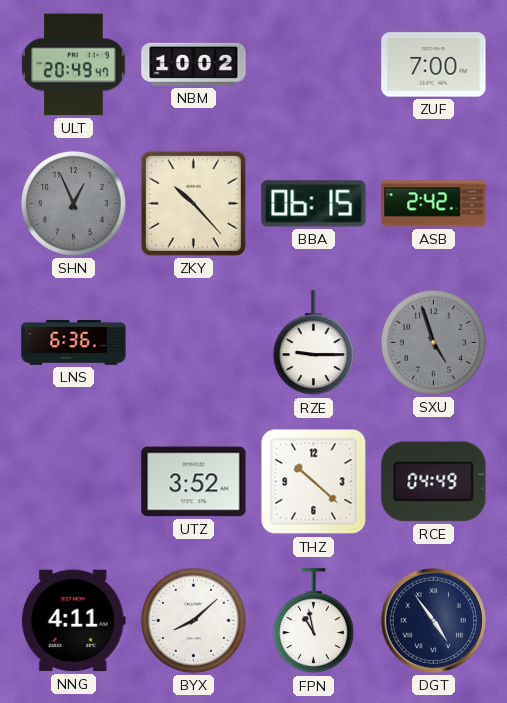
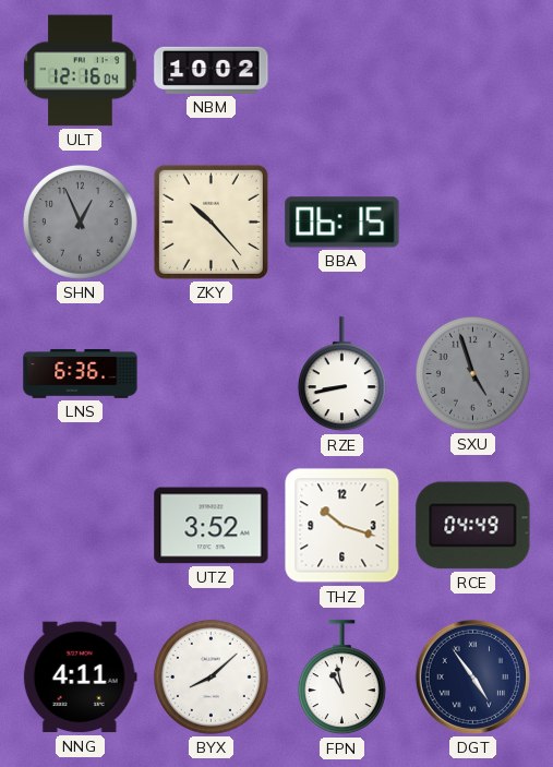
ULT: 20:49 -> 12:16 (81, 71)
ZUF: 7:00 -> none (434, 65)
ASB: 2:42 -> none (434, 204)
RZE: 9:15 -> 8:43 (341, 374)
THZ: 10:22 -> 10:18 (342, 526)
